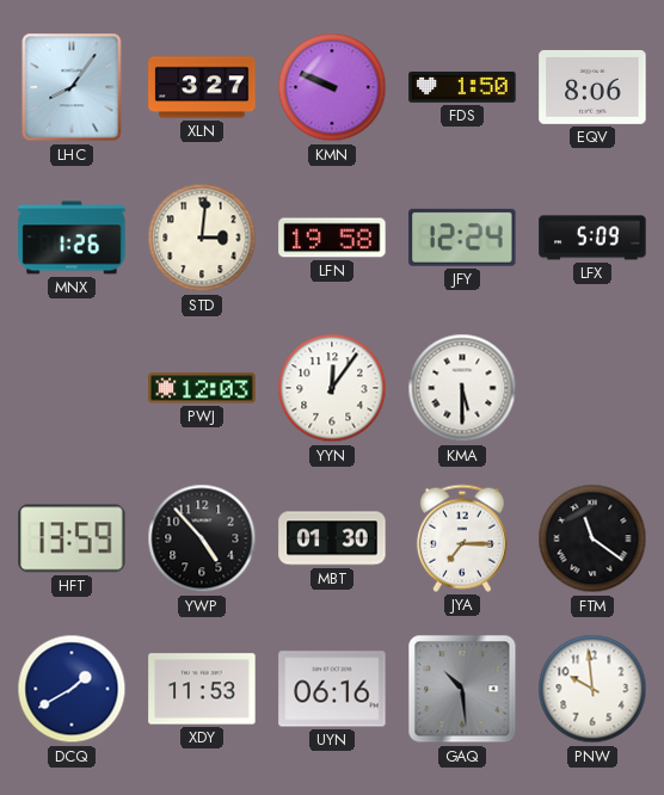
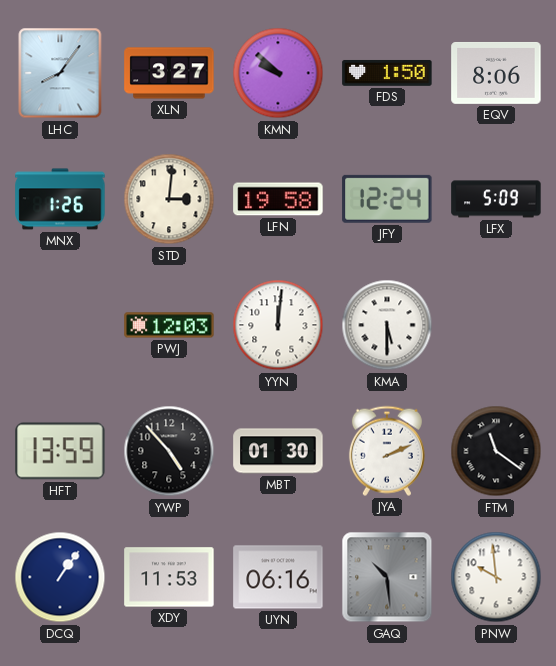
KMN: 9:49 -> 9:52 (278, 73)
YYN: 12:06 -> 12:01 (278, 325)
JYA: 7:15 -> 2:11 (387, 451)
DCQ: 1:40 -> 1:06 (60, 577)
